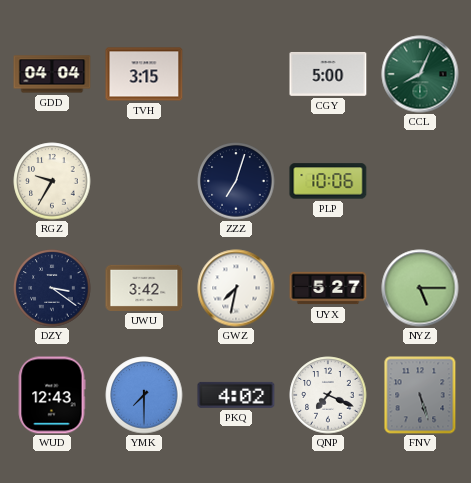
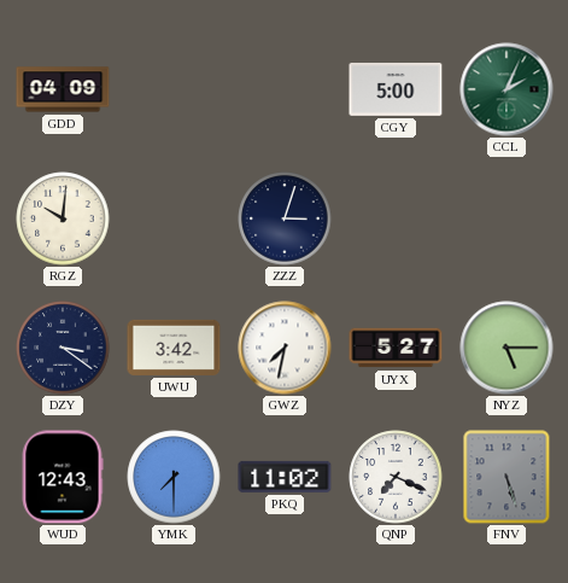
GDD: 04:04 -> 04:09 (63, 89)
TVH: 3:15 -> none (144, 74)
CCL: 8:04 -> 2:04 (506, 89)
RGZ: 9:35 -> 10:01 (63, 218)
ZZZ: 7:03 -> 3:03 (285, 218)
PLP: 10:06 -> none (328, 181)
PKQ: 4:02 -> 11:02 (285, 477)
